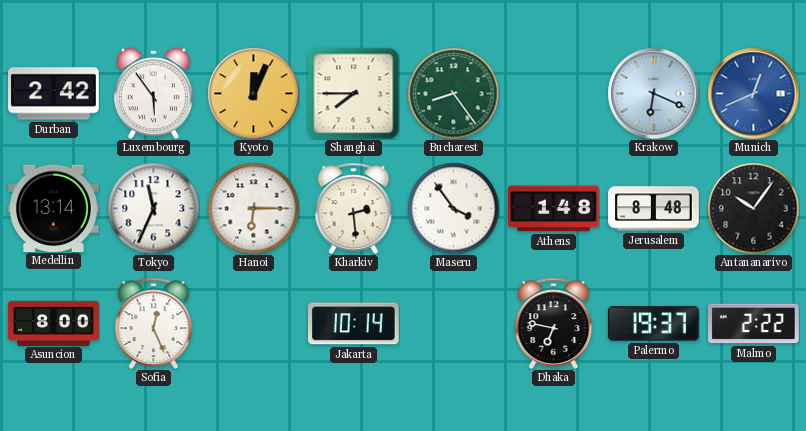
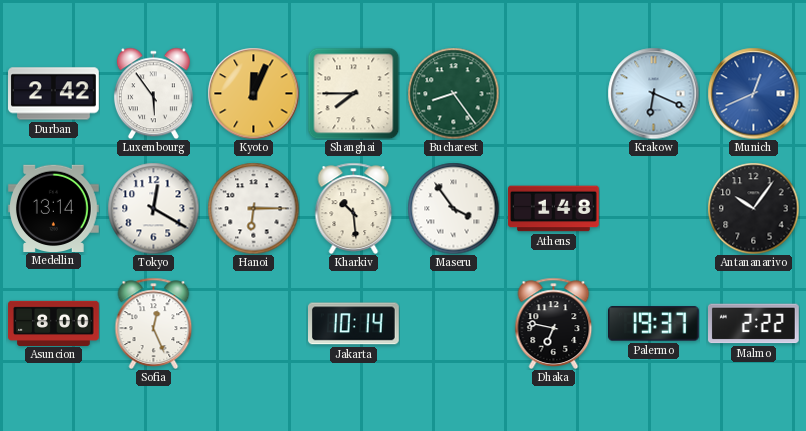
Tokyo: 11:34 -> 12:20 (153, 208)
Kharkiv: 2:29 -> 10:29 (354, 208)
Jerusalem: 8:48 -> none (654, 209)
